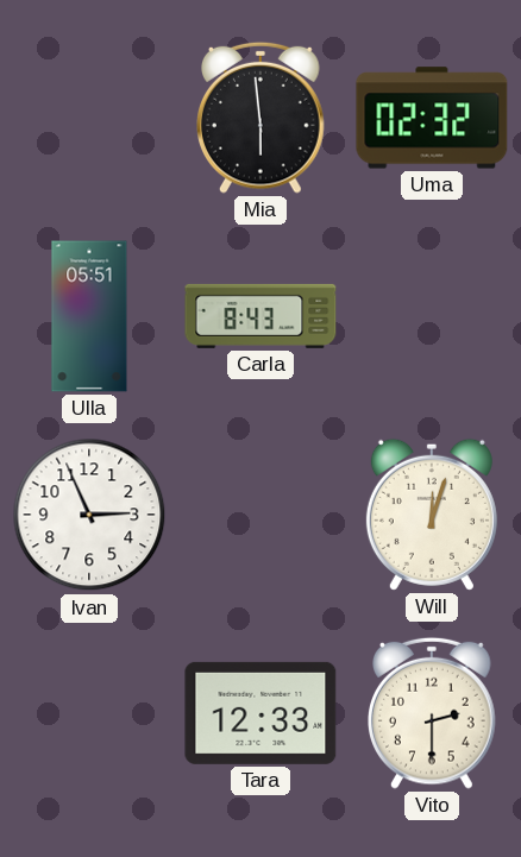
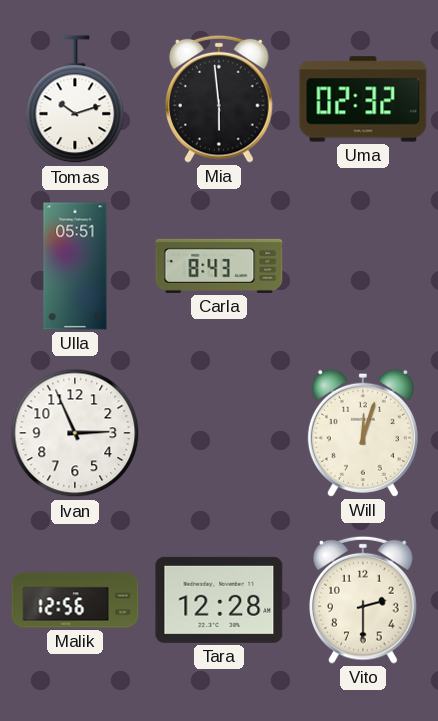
Tomas: none -> 10:12 (75, 100)
Malik: none -> 12:56 (75, 600)
Tara: 12:33 -> 12:28 (219, 600)
